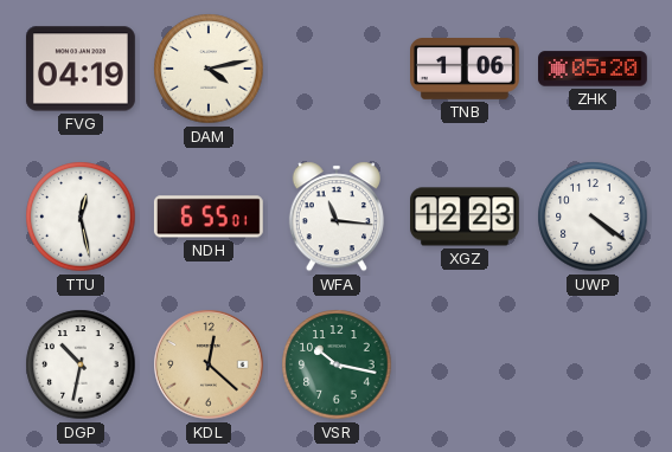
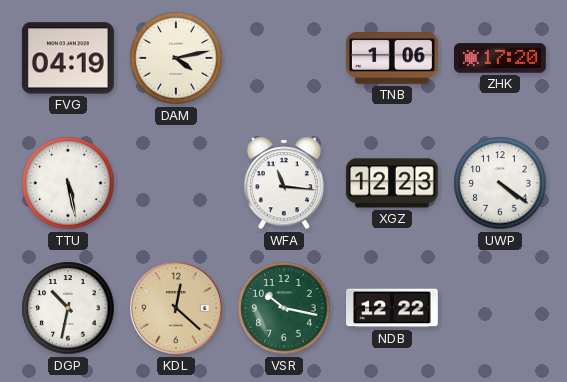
ZHK: 05:20 -> 17:20 (501, 58)
TTU: 12:28 -> 5:28 (68, 183)
NDH: 6:55 -> none (209, 217)
NDB: none -> 12:22 (393, 308)
